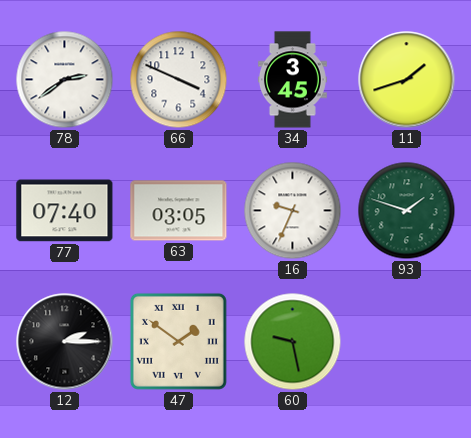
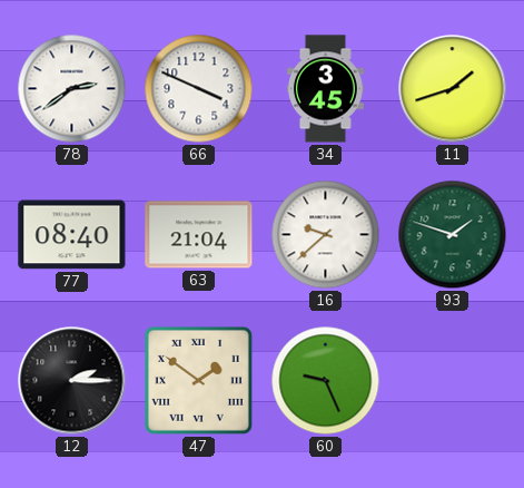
77: 07:40 -> 08:40 (72, 235)
63: 03:05 -> 21:04 (199, 235)
16: 9:34 -> 9:38 (326, 235)
60: 9:28 -> 9:26 (326, 381)
